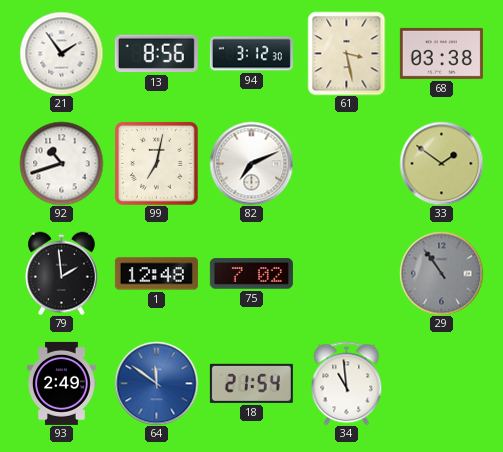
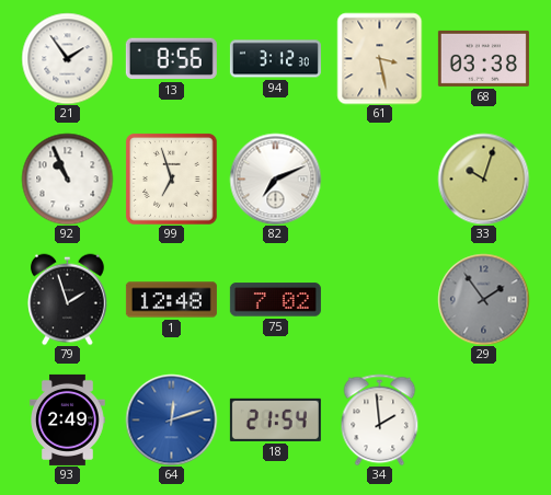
92: 10:42 -> 10:56 (67, 179)
99: 7:02 -> 6:57 (172, 180)
33: 1:51 -> 10:03 (483, 179)
79: 1:59 -> 1:57 (68, 299)
29: 10:54 -> 1:54 (483, 299)
64: 11:51 -> 12:12 (171, 419)
34: 10:59 -> 1:59 (380, 419)
